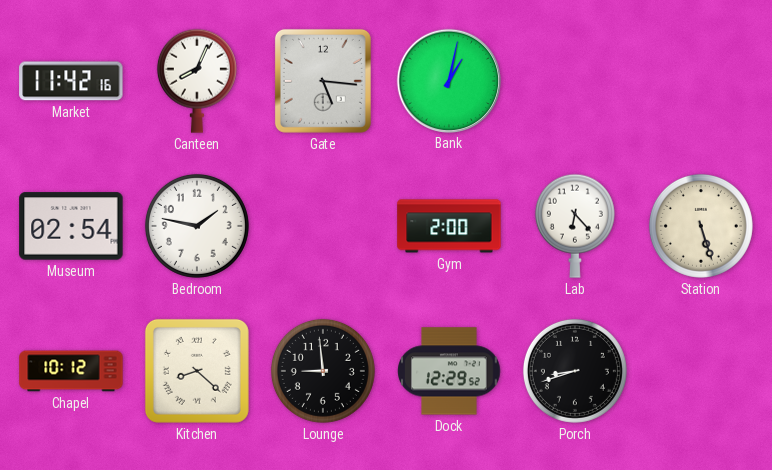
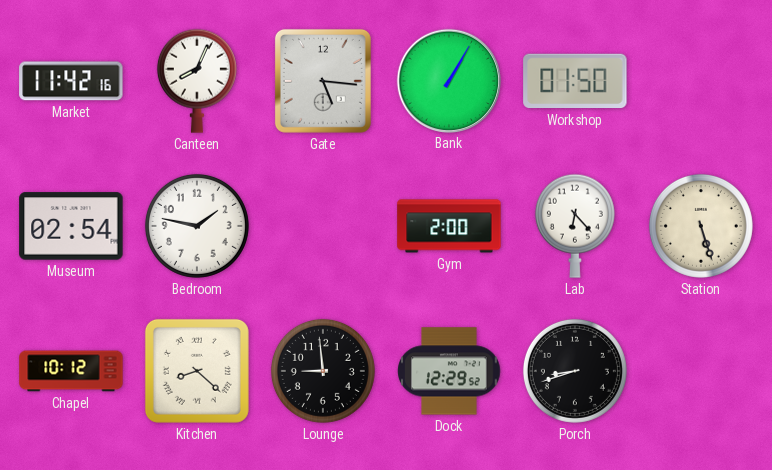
Bank: 1:02 -> 1:05 (448, 80)
Workshop: none -> 01:50 (575, 81)
